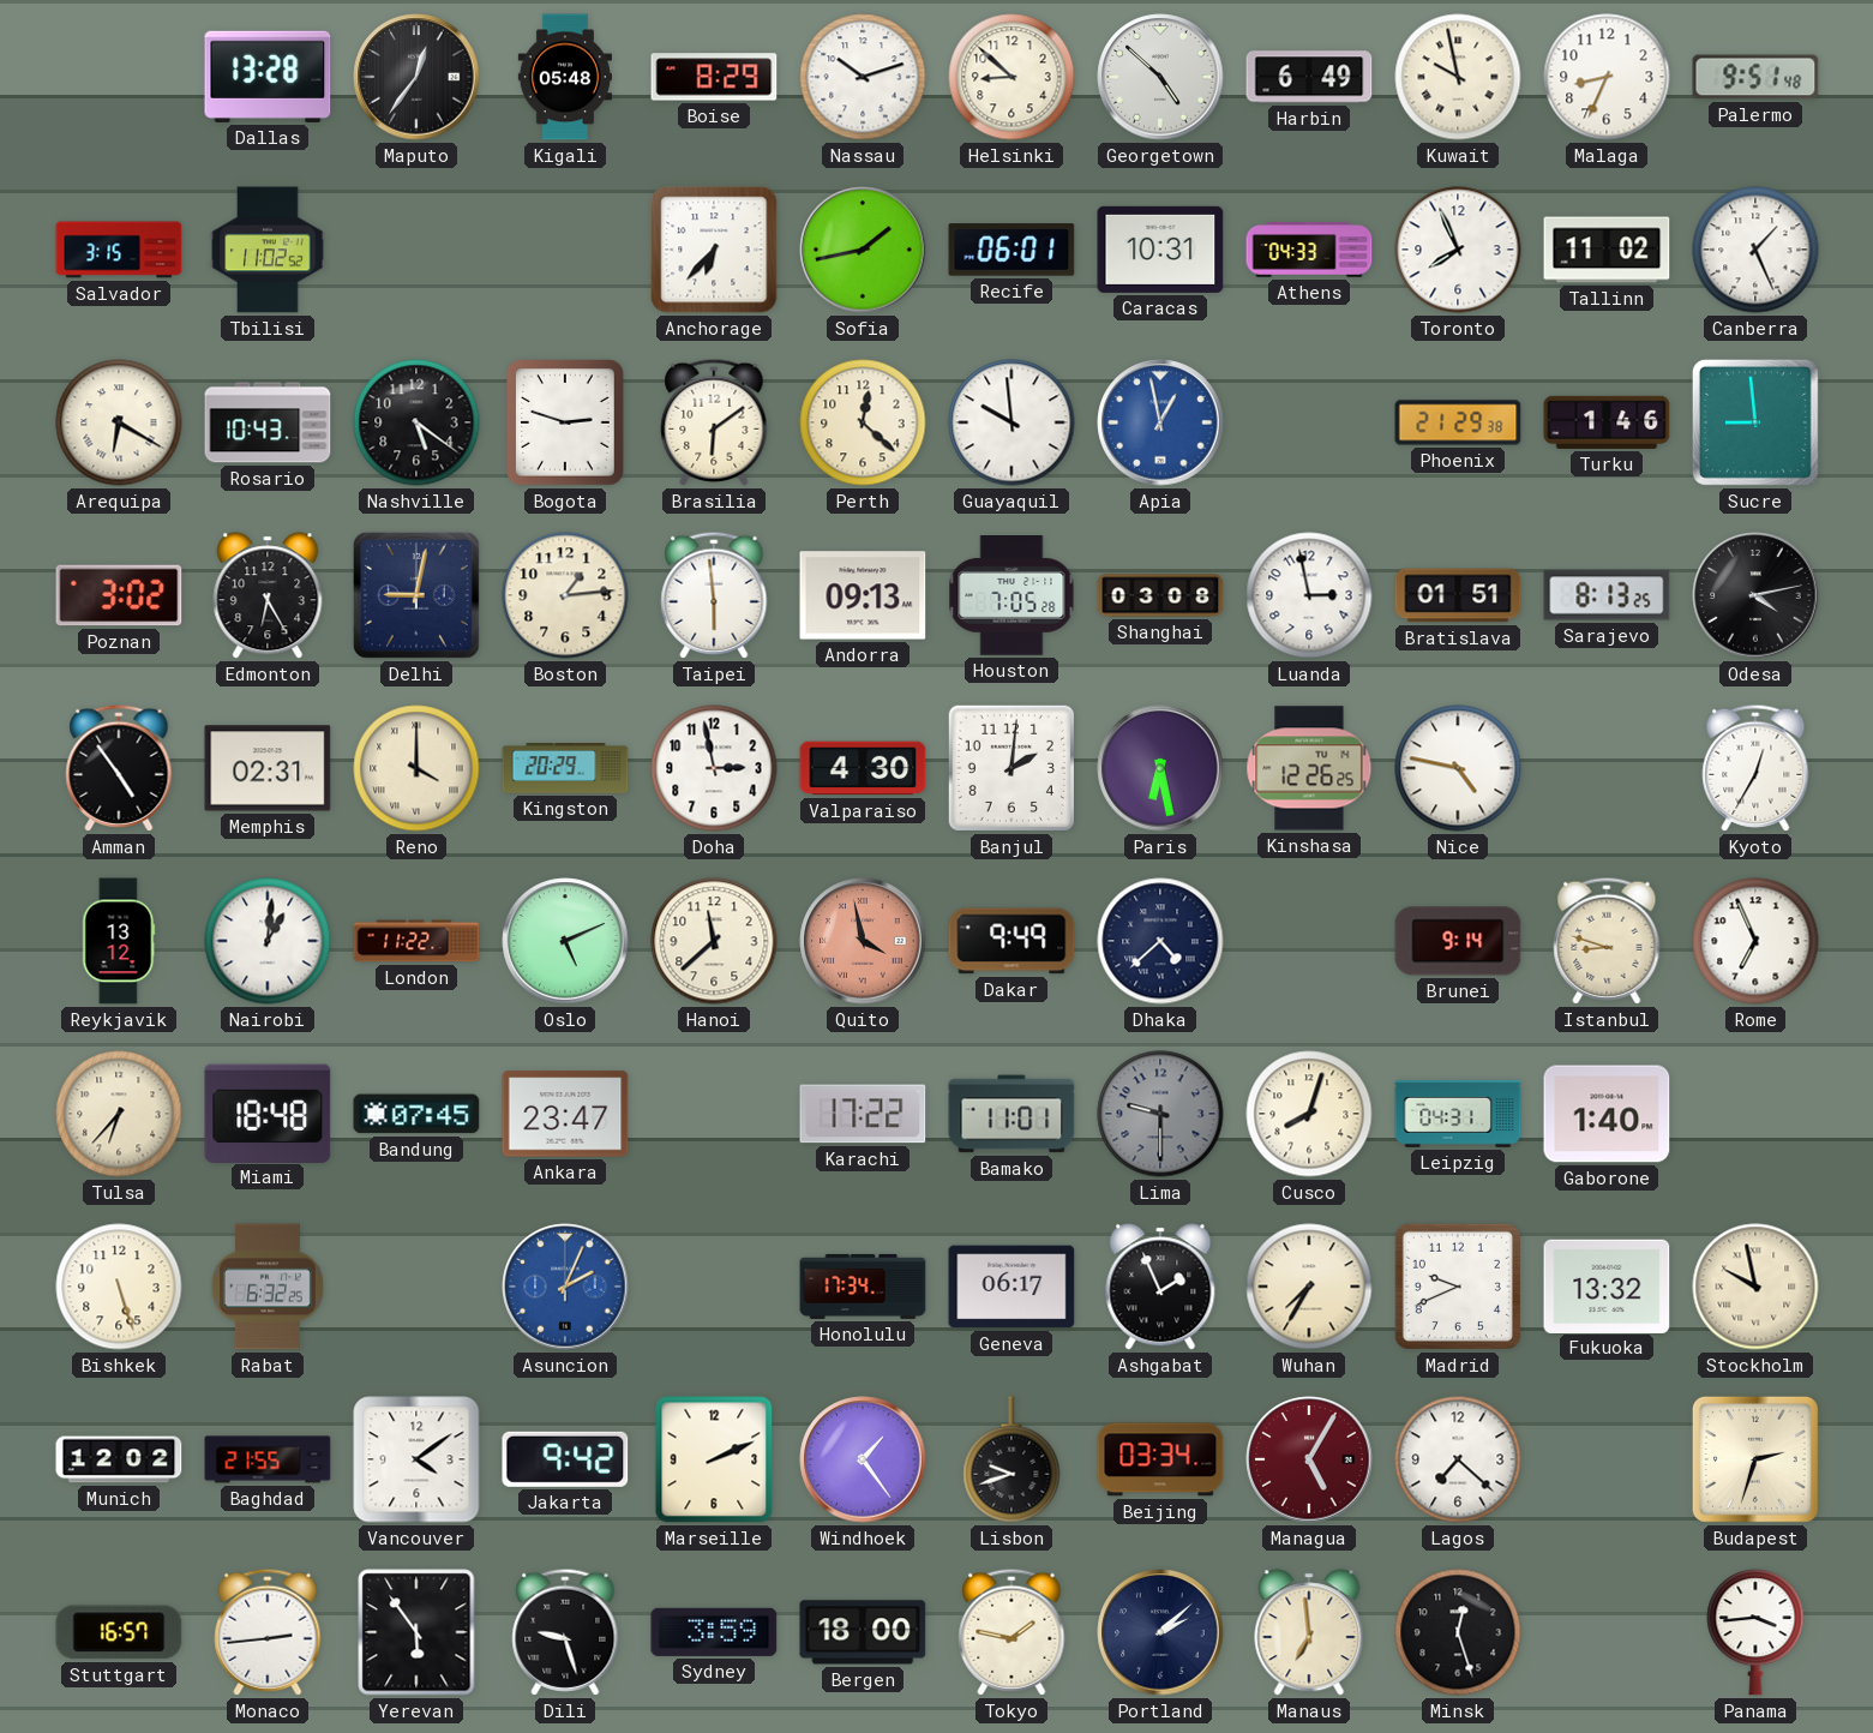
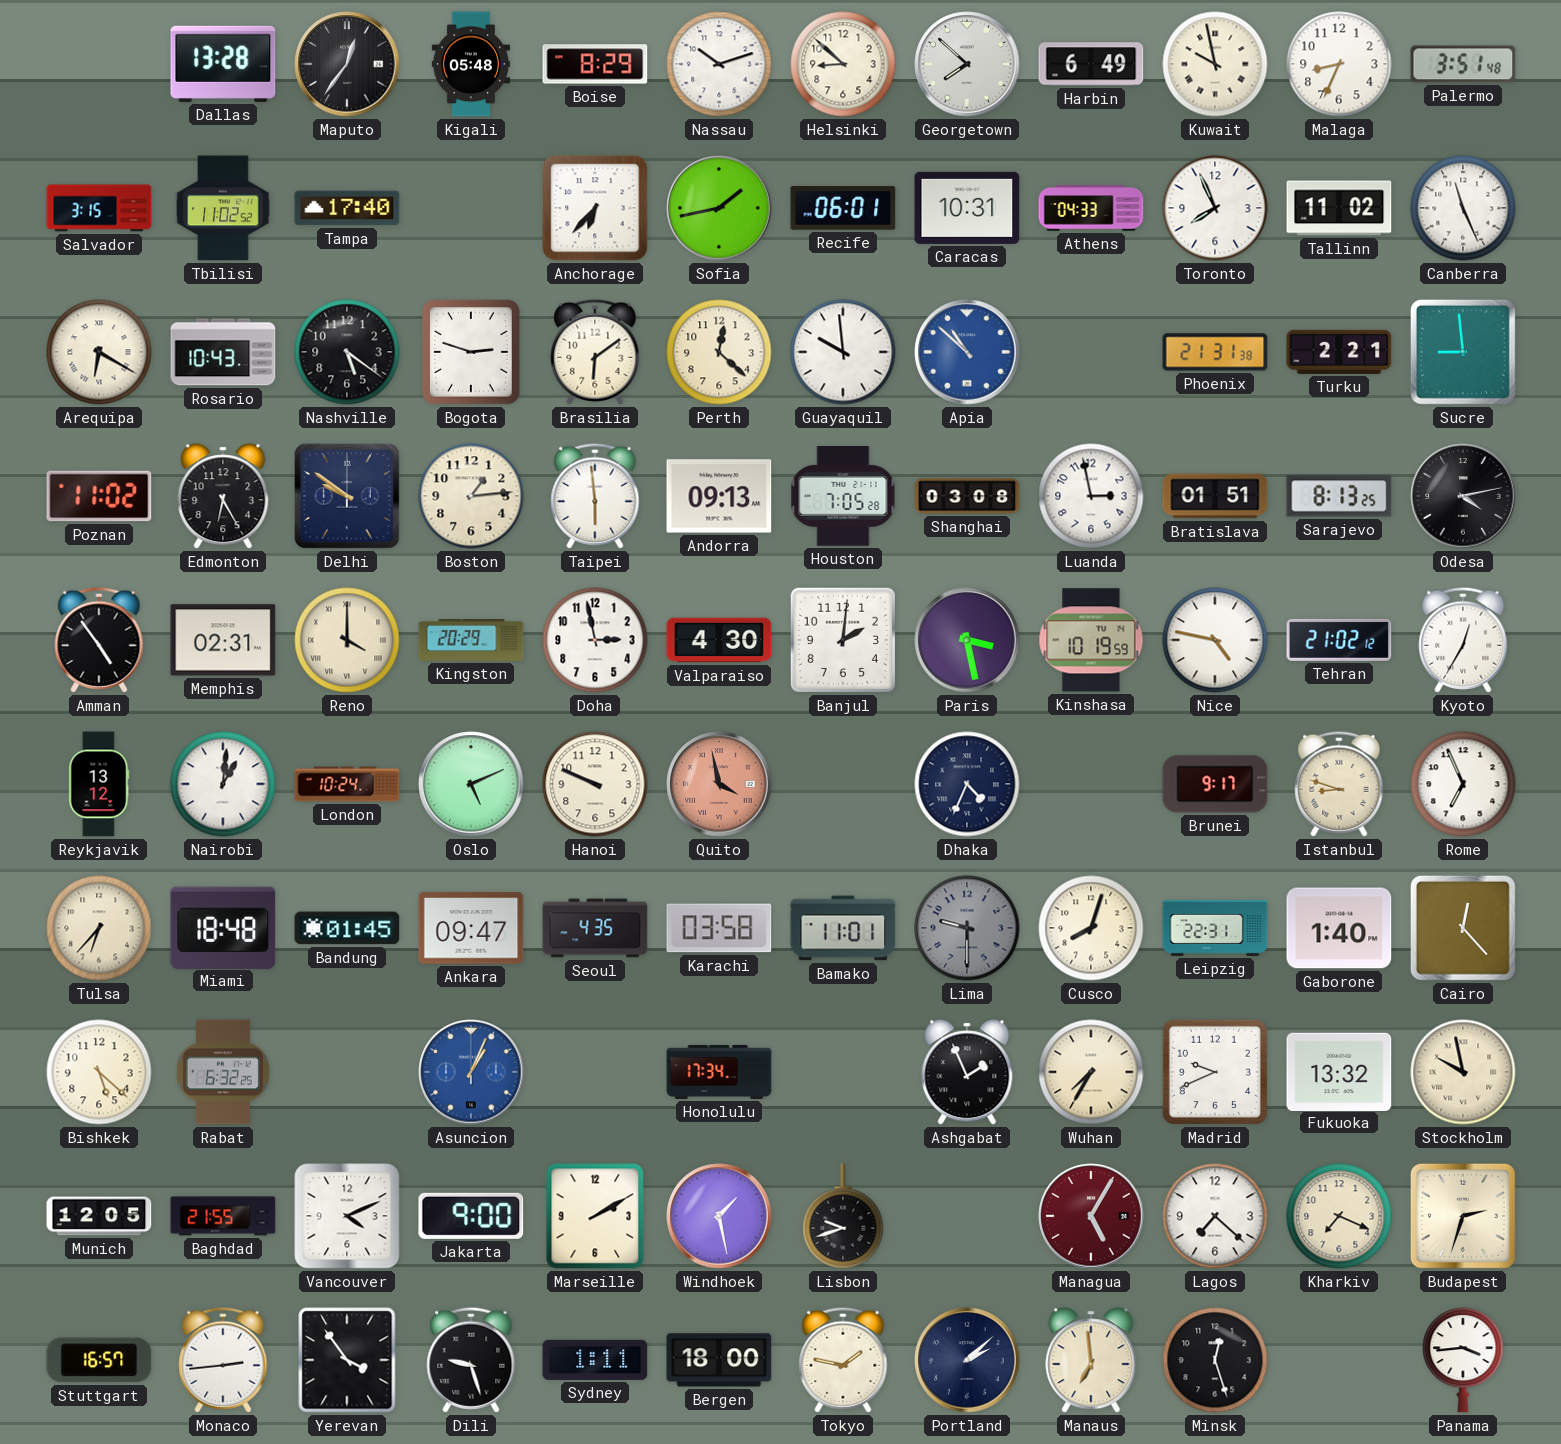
Georgetown: 4:52 -> 7:52 (967, 64)
Palermo: 9:51 -> 3:51 (1463, 64)
Tampa: none -> 17:40 (347, 208)
Canberra: 1:26 -> 11:26 (1463, 208)
Apia: 12:58 -> 10:52 (967, 352)
Phoenix: 21:29 -> 21:31 (1215, 352)
Turku: 1:46 -> 2:21 (1339, 352)
Poznan: 3:02 -> 11:02 (99, 496)
Delhi: 9:02 -> 9:51 (347, 496)
Paris: 6:28 -> 3:28 (967, 640)
Kinshasa: 12:26 -> 10:19 (1091, 640)
Tehran: none -> 21:02 (1339, 640)
London: 11:22 -> 10:24 (347, 784)
Hanoi: 11:38 -> 9:49 (595, 784)
Dakar: 9:49 -> none (1011, 941)
Dhaka: 4:38 -> 4:34 (967, 784)
Brunei: 9:14 -> 9:17 (1215, 784)
Bandung: 07:45 -> 01:45 (347, 928)
Ankara: 23:47 -> 09:47 (471, 928)
Seoul: none -> 4:35 (595, 928)
Karachi: 17:22 -> 03:58 (719, 928)
Leipzig: 04:31 -> 22:31 (1215, 928)
Cairo: none -> 12:23 (1463, 928)
Bishkek: 5:27 -> 5:22 (99, 1072)
Asuncion: 2:04 -> 1:04 (471, 1072)
Geneva: 06:17 -> none (1011, 1287)
Munich: 12:02 -> 12:05 (99, 1216)
Vancouver: 4:09 -> 4:11 (347, 1216)
Jakarta: 9:42 -> 9:00 (471, 1216)
Marseille: 2:11 -> 2:10 (595, 1216)
Windhoek: 1:24 -> 1:28 (719, 1216)
Beijing: 03:34 -> none (1160, 1459)
Kharkiv: none -> 7:19 (1339, 1216)
Yerevan: 5:54 -> 3:54 (347, 1360)
Sydney: 3:59 -> 1:11 (595, 1360)
